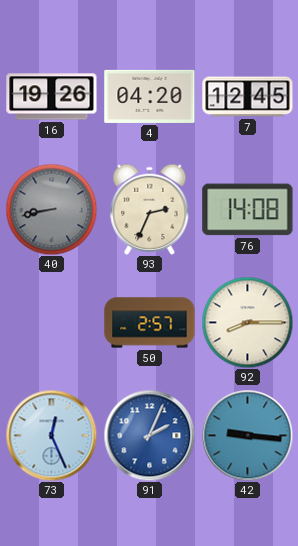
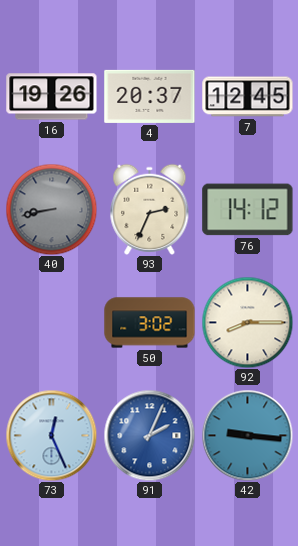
4: 04:20 -> 20:37 (150, 96)
76: 14:08 -> 14:12 (248, 210)
50: 2:57 -> 3:02 (150, 323)
